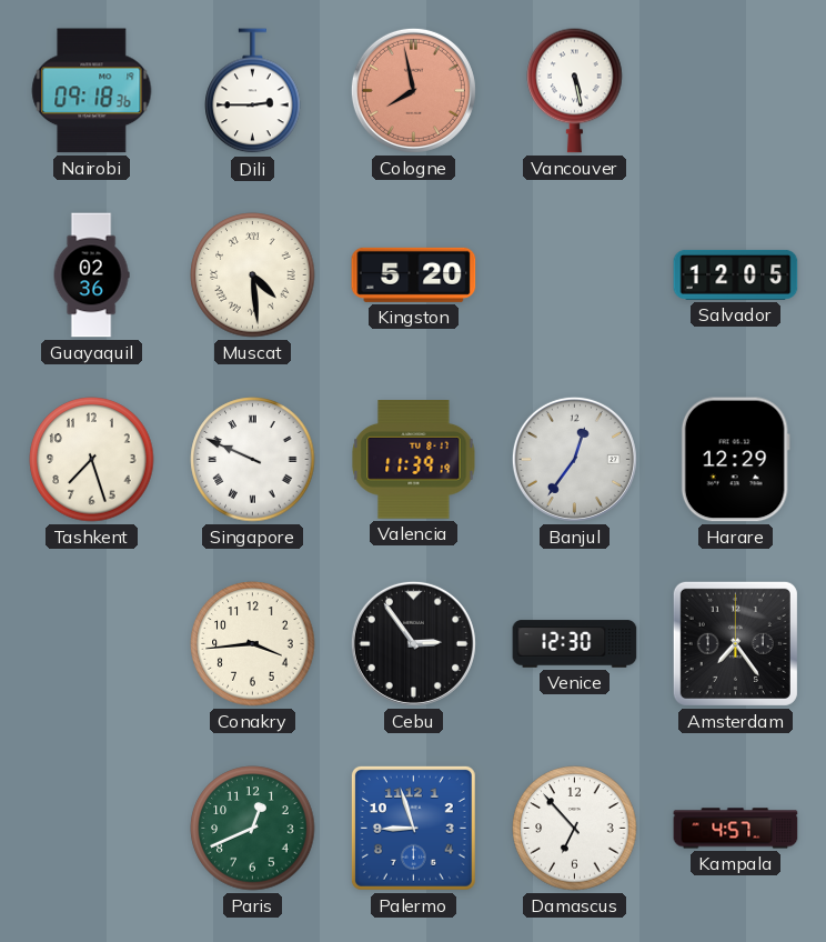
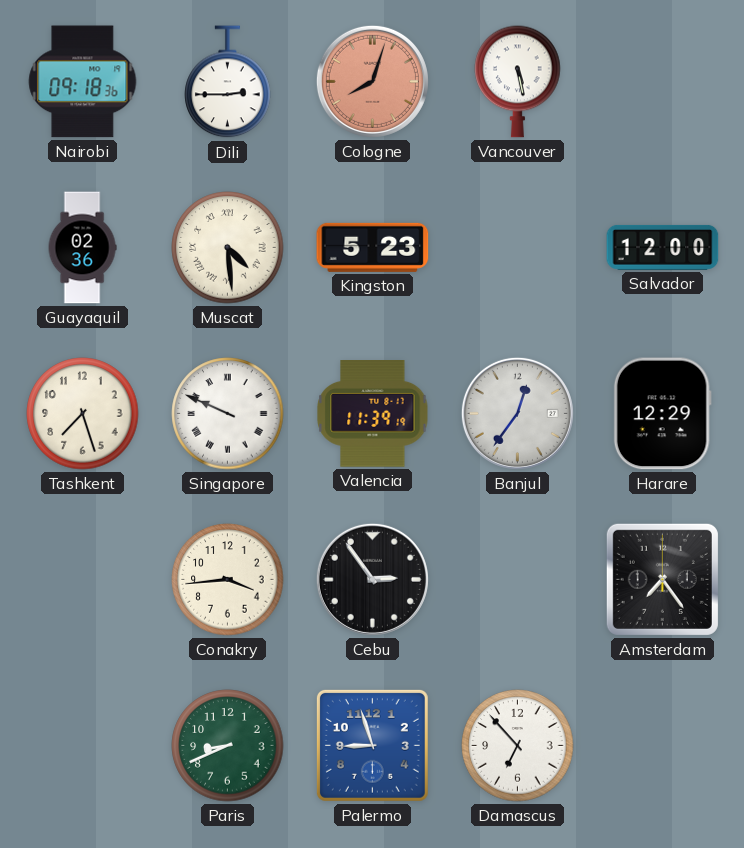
Cologne: 7:58 -> 8:03 (372, 81)
Kingston: 5:20 -> 5:23 (373, 247)
Salvador: 12:05 -> 12:00 (663, 247)
Venice: 12:30 -> none (575, 644)
Paris: 12:41 -> 8:41 (228, 746)
Kampala: 4:57 -> none (736, 829)
